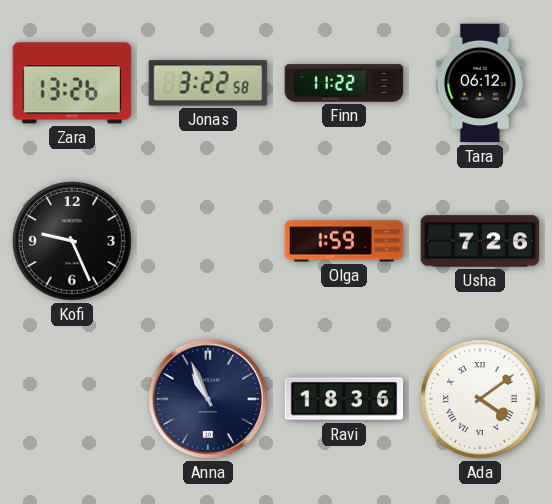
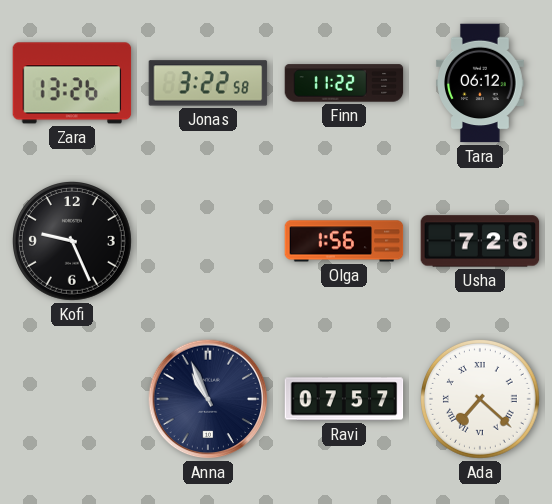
Olga: 1:59 -> 1:56 (344, 241)
Ravi: 18:36 -> 07:57 (344, 399)
Ada: 4:09 -> 7:22 (481, 400)
